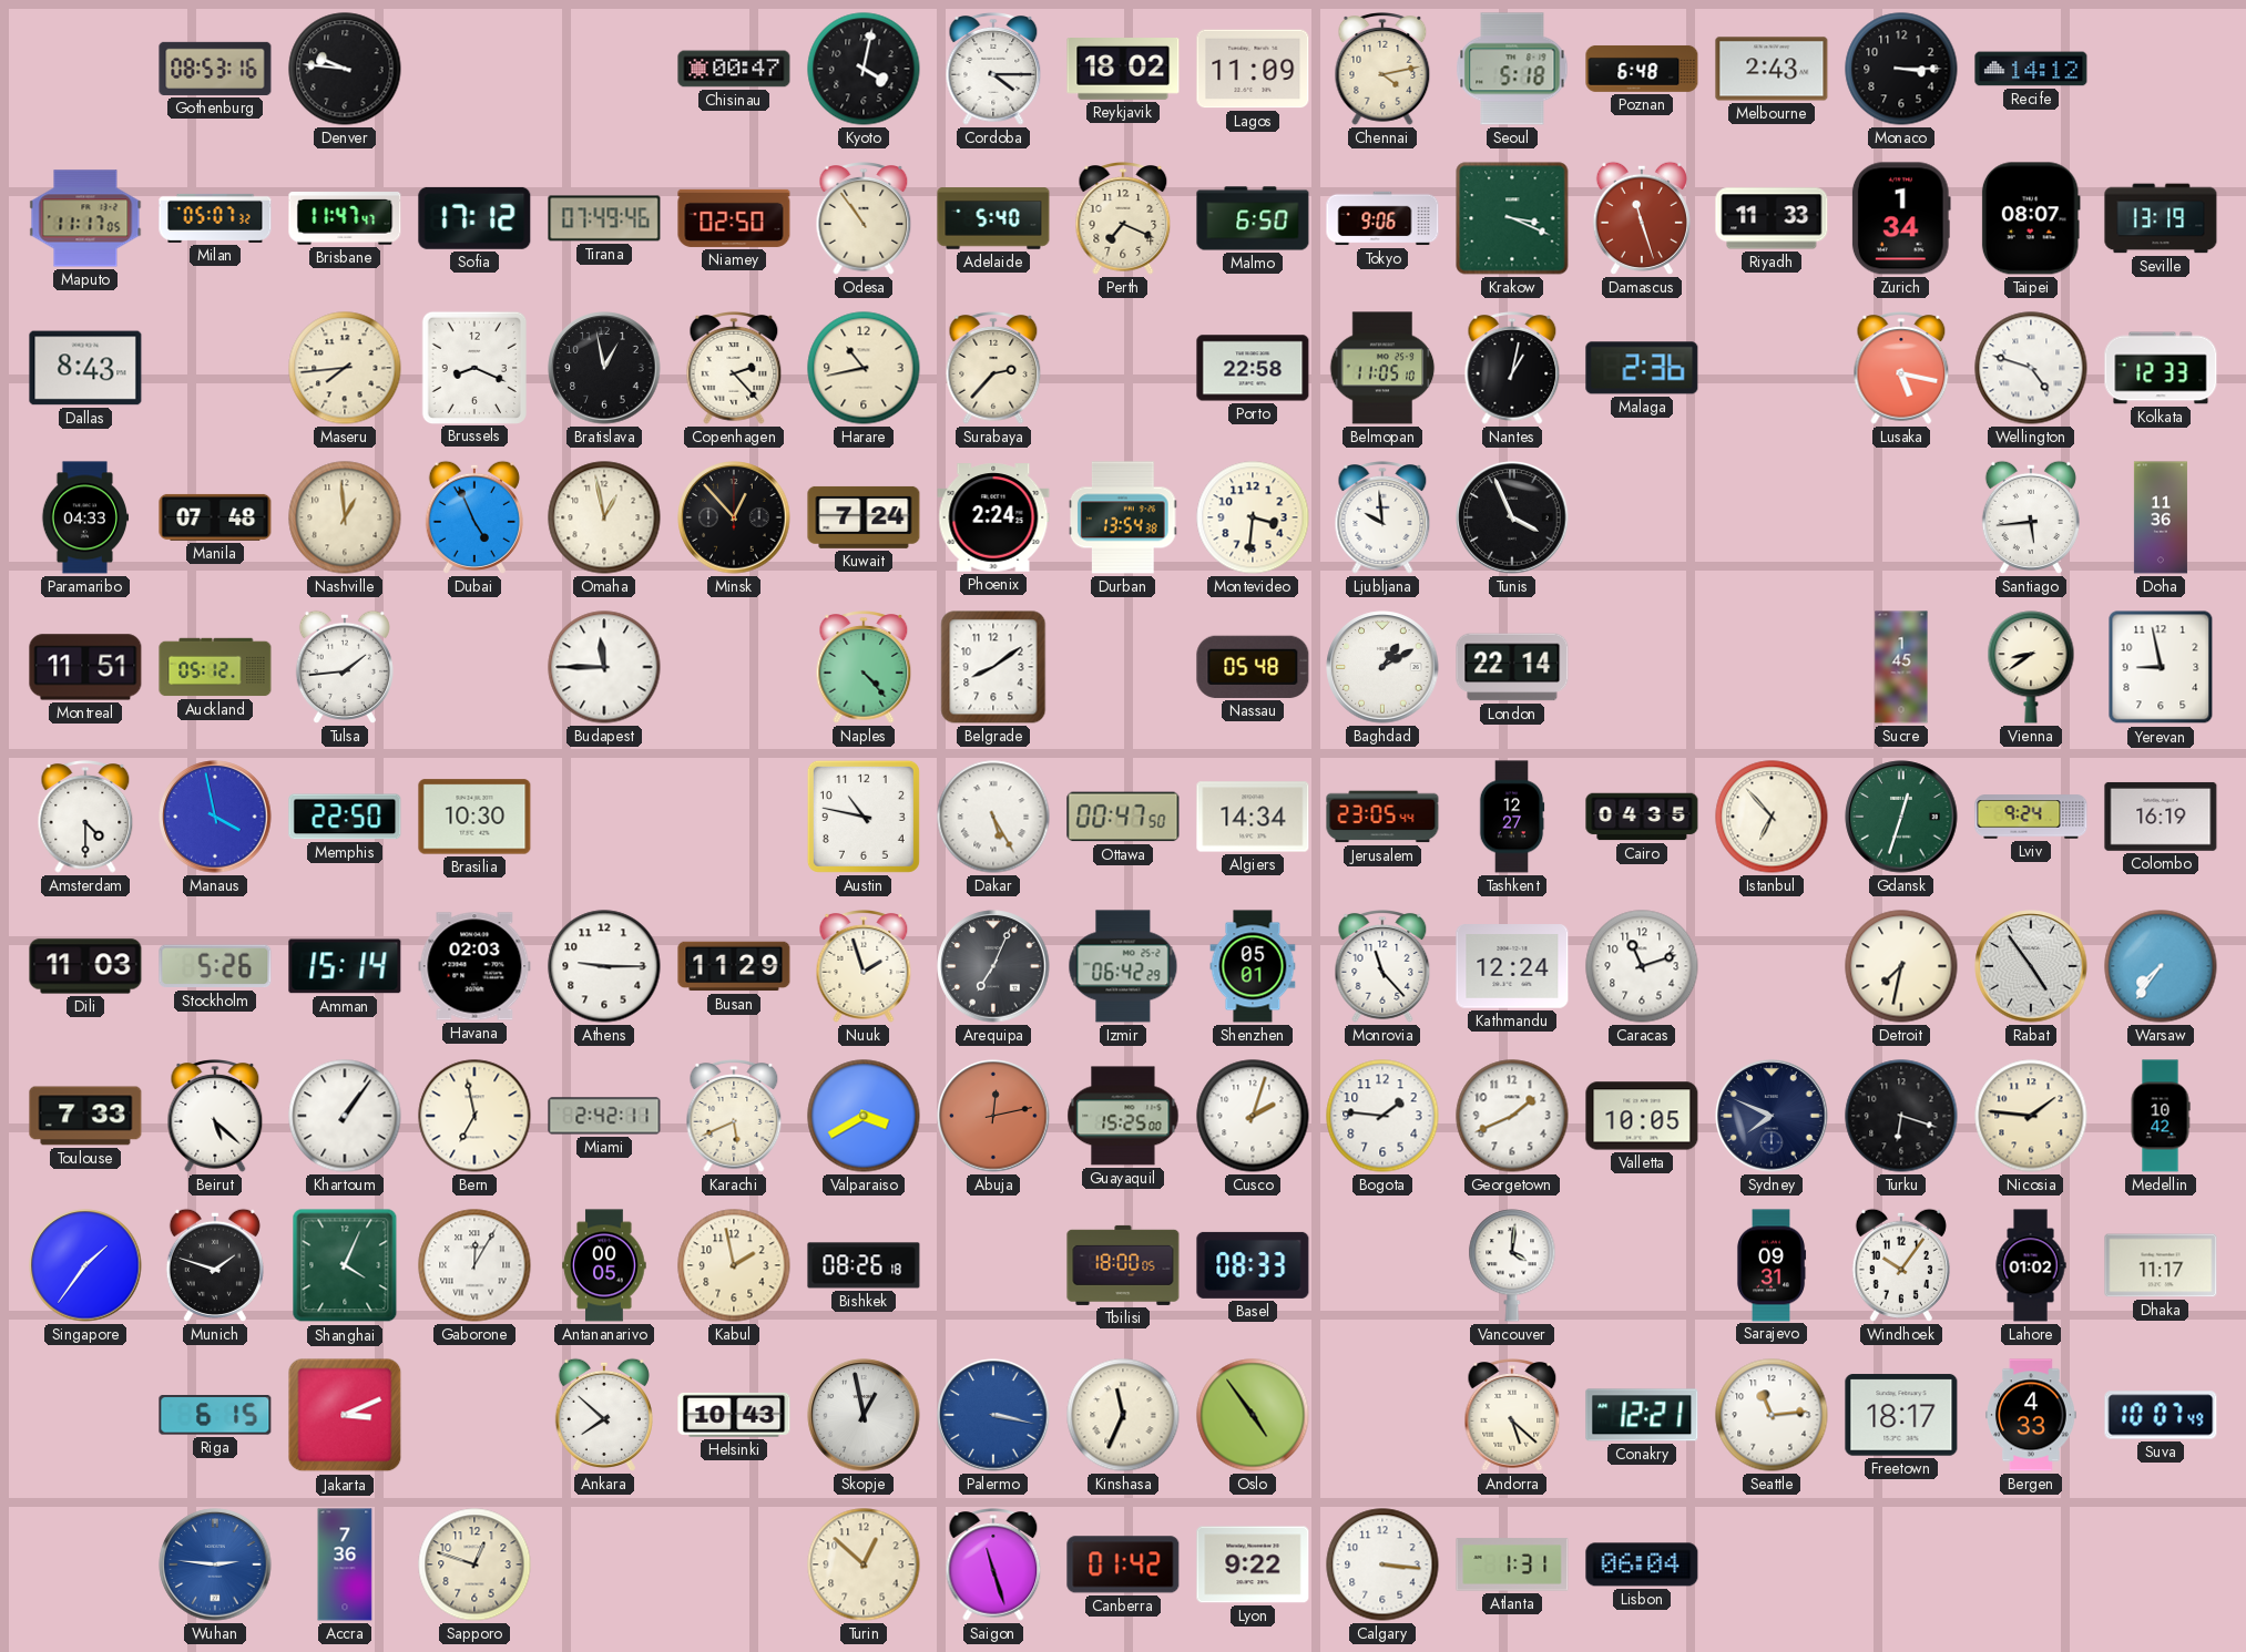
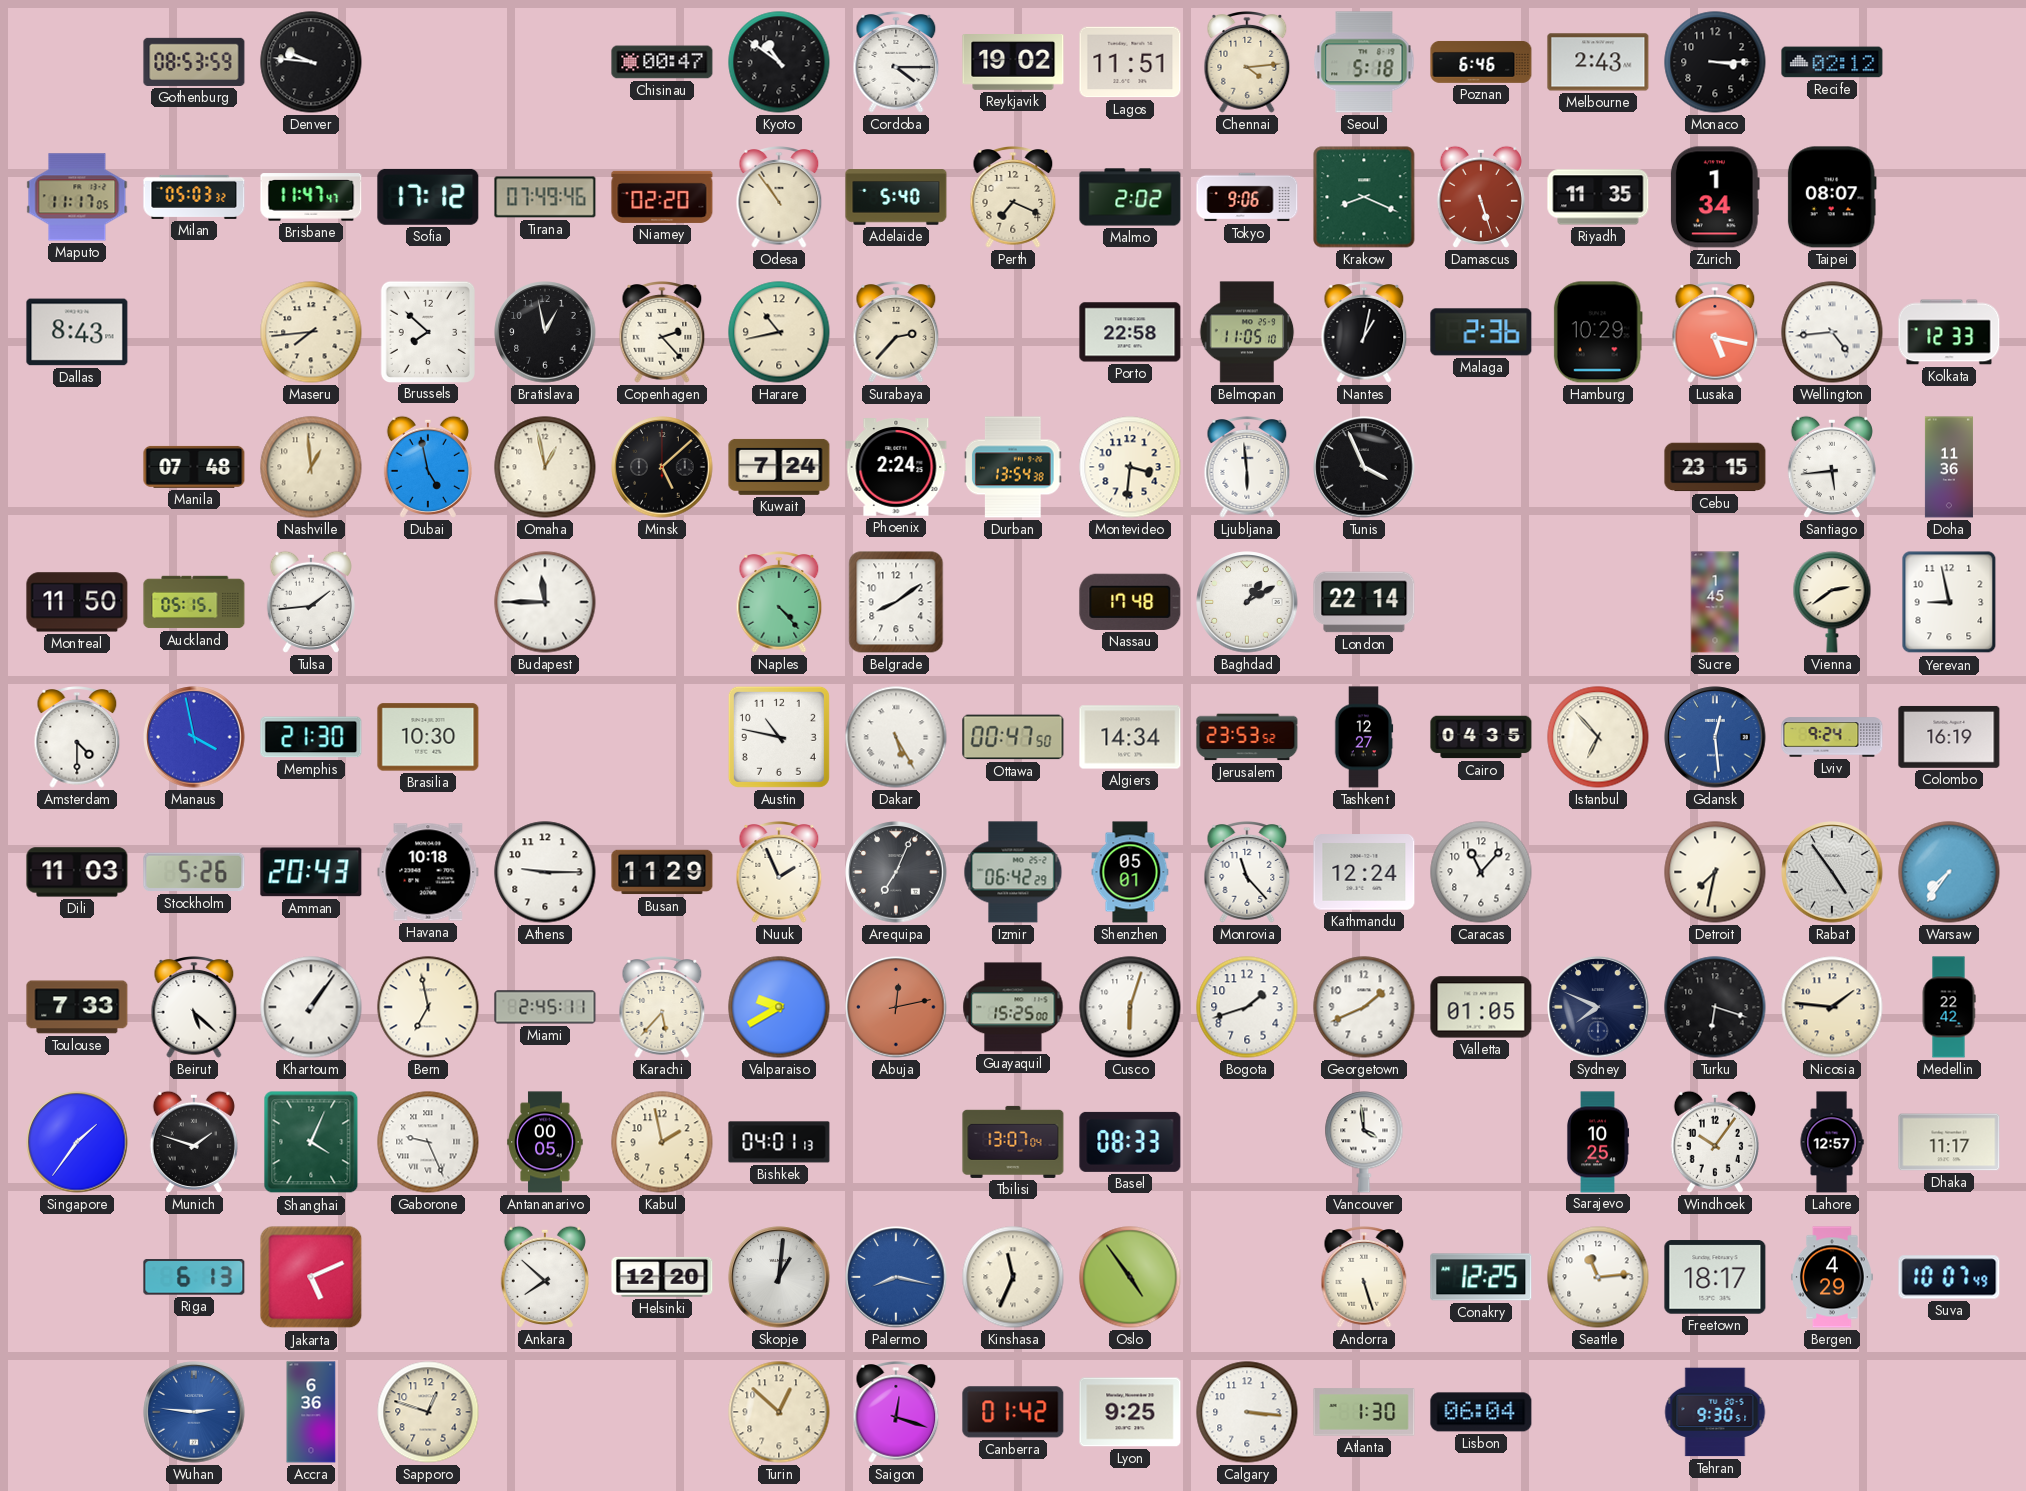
Gothenburg: 08:53:16 -> 08:53:59 (194, 62)
Kyoto: 4:02 -> 10:51 (779, 62)
Reykjavik: 18:02 -> 19:02 (1013, 63)
Lagos: 11:09 -> 11:51 (1130, 62)
Chennai: 4:13 -> 4:14 (1247, 63)
Poznan: 6:48 -> 6:46 (1481, 62)
Recife: 14:12 -> 02:12 (1832, 62)
Milan: 05:07 -> 05:03 (194, 197)
Niamey: 02:50 -> 02:20 (662, 197)
Malmo: 6:50 -> 2:02 (1130, 197)
Krakow: 3:19 -> 8:19 (1364, 197)
Damascus: 11:27 -> 5:27 (1481, 197)
Riyadh: 11:33 -> 11:35 (1598, 197)
Seville: 13:19 -> none (2161, 218)
Brussels: 8:19 -> 7:52 (427, 331)
Hamburg: none -> 10:29 (1598, 332)
Wellington: 4:48 -> 4:44 (1832, 332)
Paramaribo: 04:33 -> none (85, 517)
Dubai: 4:56 -> 4:58 (428, 467)
Minsk: 12:53 -> 5:08 (662, 467)
Ljubljana: 9:59 -> 5:59 (1247, 468)
Cebu: none -> 23:15 (1715, 467)
Montreal: 11:51 -> 11:50 (77, 602)
Auckland: 05:12 -> 05:15 (194, 602)
Nassau: 05:48 -> 17:48 (1130, 602)
Vienna: 8:39 -> 2:39 (1832, 602)
Memphis: 22:50 -> 21:30 (311, 737)
Jerusalem: 23:05 -> 23:53 (1247, 737)
Gdansk: 12:33 -> 12:29 (1715, 737)
Gdansk dial: green -> blue (1715, 737)
Amman: 15:14 -> 20:43 (311, 872)
Havana: 02:03 -> 10:18 (428, 872)
Nuuk: 1:57 -> 1:56 (779, 873)
Caracas: 11:12 -> 11:07 (1481, 872)
Miami: 2:42 -> 2:45 (545, 1007)
Karachi: 5:41 -> 5:37 (662, 1008)
Valparaiso: 3:40 -> 9:40 (779, 1007)
Cusco: 2:03 -> 6:03 (1130, 1007)
Bogota: 1:46 -> 1:42 (1247, 1007)
Valletta: 10:05 -> 01:05 (1481, 1007)
Medellin: 10:42 -> 22:42 (1949, 1007)
Gaborone: 12:05 -> 9:26 (428, 1142)
Bishkek: 08:26 -> 04:01 (779, 1142)
Tbilisi: 18:00 -> 13:07 (1013, 1142)
Vancouver: 4:01 -> 3:59 (1364, 1142)
Sarajevo: 09:31 -> 10:25 (1598, 1142)
Lahore: 01:02 -> 12:57 (1832, 1142)
Riga: 6:15 -> 6:13 (194, 1277)
Jakarta: 3:11 -> 5:11 (311, 1277)
Helsinki: 10:43 -> 12:20 (662, 1277)
Skopje: 12:58 -> 1:01 (779, 1277)
Palermo: 3:17 -> 8:17 (896, 1277)
Andorra: 5:22 -> 5:27 (1364, 1278)
Conakry: 12:21 -> 12:25 (1481, 1277)
Bergen: 4:33 -> 4:29 (1833, 1277)
Accra: 7:36 -> 6:36 (311, 1412)
Saigon: 11:27 -> 12:18 (896, 1413)
Lyon: 9:22 -> 9:25 (1130, 1412)
Atlanta: 1:31 -> 1:30 (1364, 1412)
Tehran: none -> 9:30 (1715, 1412)
